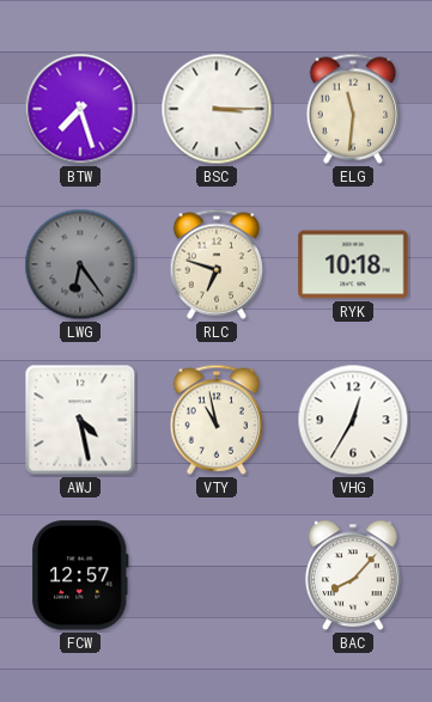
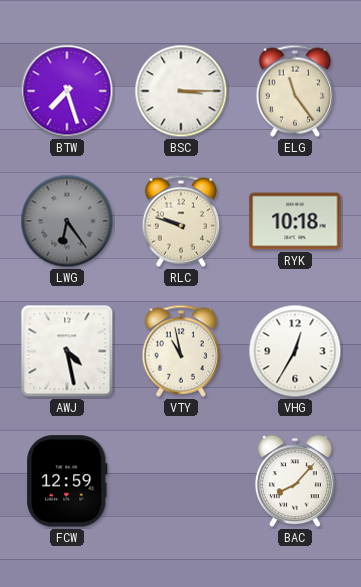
ELG: 11:31 -> 11:24 (295, 91)
RLC: 6:48 -> 9:48 (181, 221)
FCW: 12:57 -> 12:59 (67, 481)
